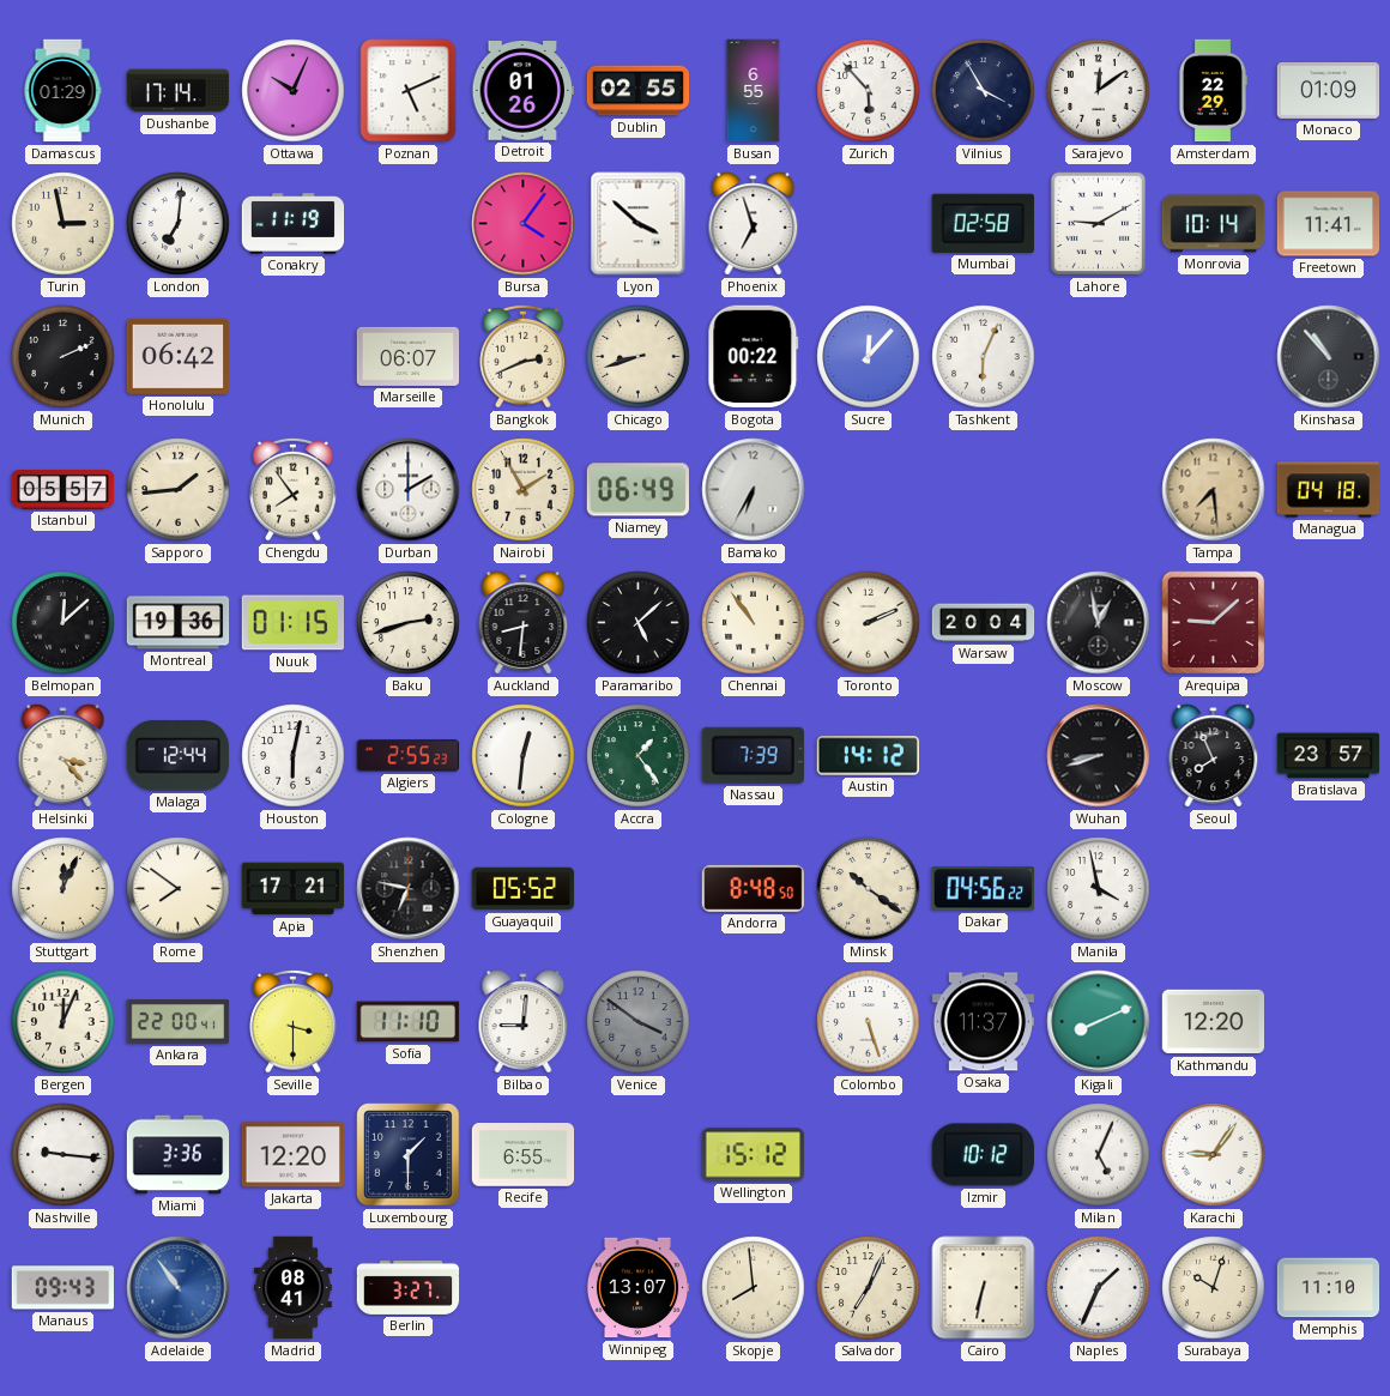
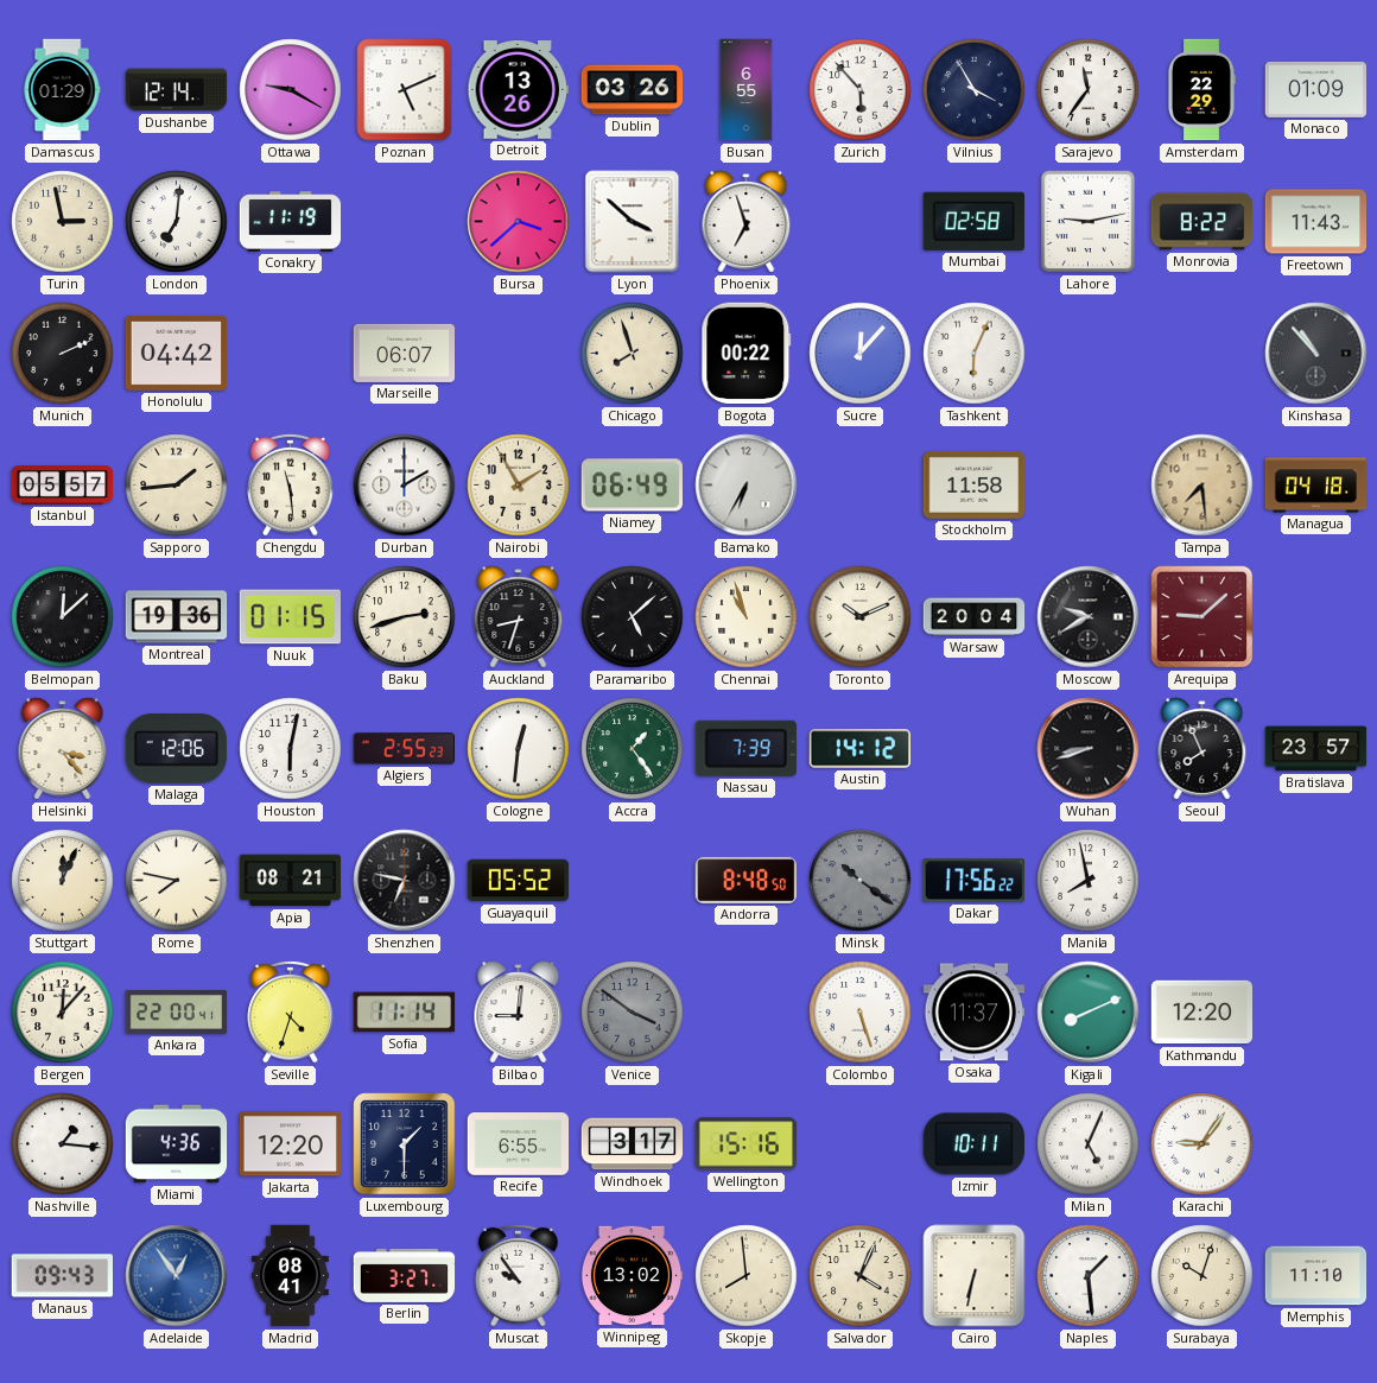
Dushanbe: 17:14 -> 12:14 (177, 90)
Ottawa: 10:04 -> 9:20 (291, 90)
Detroit: 01:26 -> 13:26 (519, 90)
Dublin: 02:55 -> 03:26 (633, 90)
Sarajevo: 12:09 -> 11:36 (1089, 90)
Bursa: 4:06 -> 3:38 (519, 222)
Lahore: 9:10 -> 9:13 (1089, 222)
Monrovia: 10:14 -> 8:22 (1203, 222)
Freetown: 11:41 -> 11:43 (1316, 222)
Honolulu: 06:42 -> 04:42 (177, 353)
Bangkok: 2:41 -> none (524, 356)
Chicago: 8:42 -> 7:57 (633, 354)
Chengdu: 7:54 -> 11:29 (291, 484)
Stockholm: none -> 11:58 (975, 484)
Auckland: 8:31 -> 8:33 (519, 617)
Chennai: 10:54 -> 10:57 (747, 617)
Toronto: 2:11 -> 10:11 (861, 617)
Moscow: 12:58 -> 9:40 (1089, 617)
Malaga: 12:44 -> 12:06 (176, 749)
Rome: 7:51 -> 7:47 (177, 881)
Apia: 17:21 -> 08:21 (291, 881)
Minsk dial: cream -> grey (861, 881)
Dakar: 04:56 -> 17:56 (973, 881)
Manila: 3:58 -> 7:58 (1089, 881)
Bergen: 12:04 -> 12:07 (63, 1013)
Seville: 3:30 -> 4:33 (291, 1011)
Sofia: 11:10 -> 11:14 (405, 1013)
Nashville: 9:16 -> 1:16 (63, 1144)
Miami: 3:36 -> 4:36 (177, 1144)
Windhoek: none -> 3:17 (633, 1144)
Wellington: 15:12 -> 15:16 (747, 1144)
Izmir: 10:12 -> 10:11 (973, 1144)
Adelaide: 10:54 -> 12:54 (177, 1276)
Muscat: none -> 9:54 (519, 1275)
Winnipeg: 13:07 -> 13:02 (632, 1276)
Salvador: 7:04 -> 4:04 (861, 1276)
Naples: 1:34 -> 1:29 (1089, 1276)
